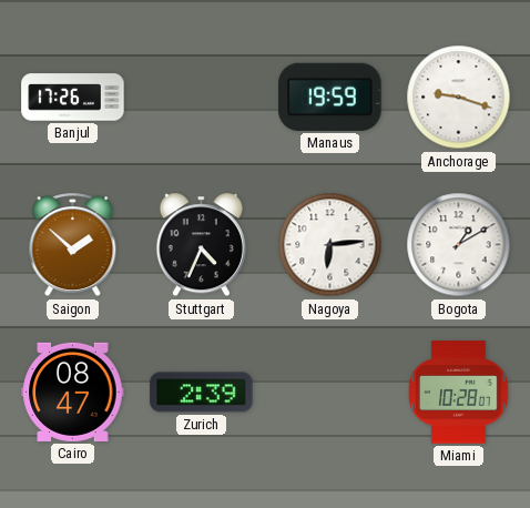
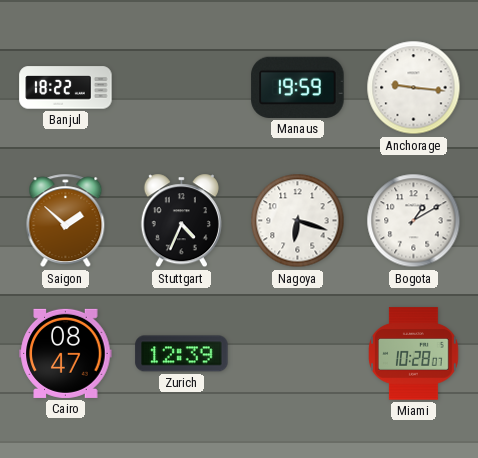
Banjul: 17:26 -> 18:22 (66, 88)
Anchorage: 9:18 -> 9:16 (414, 88)
Nagoya: 6:14 -> 6:18 (298, 221)
Zurich: 2:39 -> 12:39 (182, 354)
